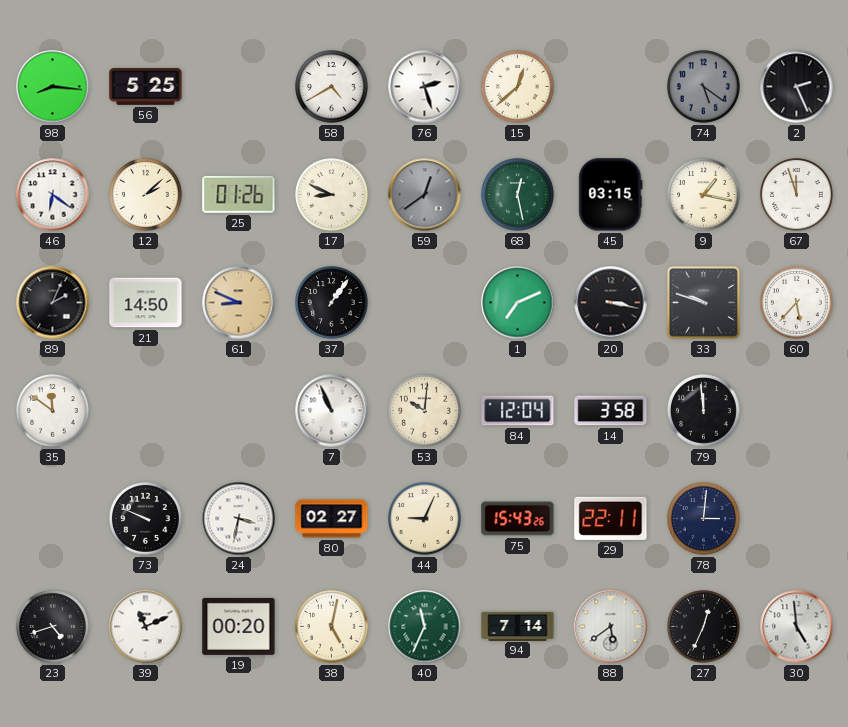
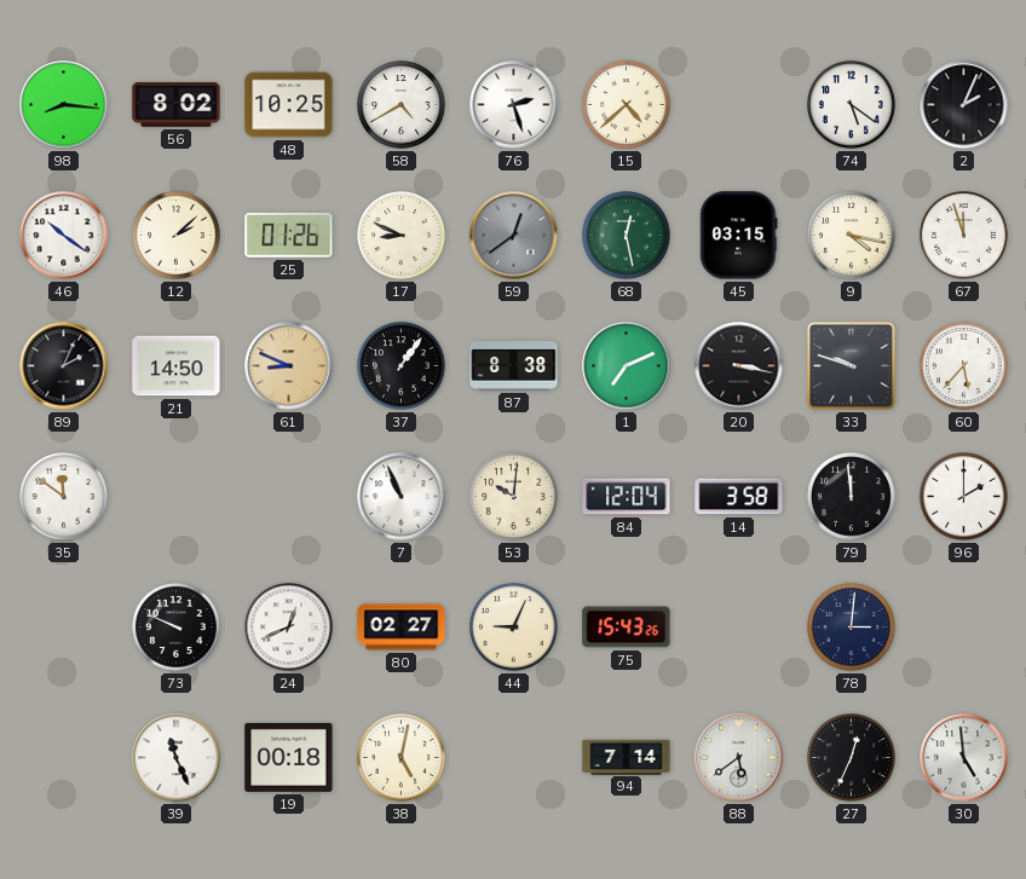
56: 5:25 -> 8:02 (177, 104)
48: none -> 10:25 (289, 105)
15: 12:38 -> 4:38 (627, 105)
74 dial: grey -> white (852, 105)
2: 2:26 -> 2:04 (964, 105)
46: 6:21 -> 10:21 (64, 236)
9: 1:17 -> 4:17 (852, 236)
87: none -> 8:38 (514, 366)
96: none -> 2:00 (964, 497)
24: 3:32 -> 12:41 (289, 628)
29: 22:11 -> none (611, 518)
23: 4:42 -> none (53, 627)
39: 11:11 -> 11:26 (177, 758)
19: 00:20 -> 00:18 (289, 757)
40: 11:34 -> none (425, 627)
